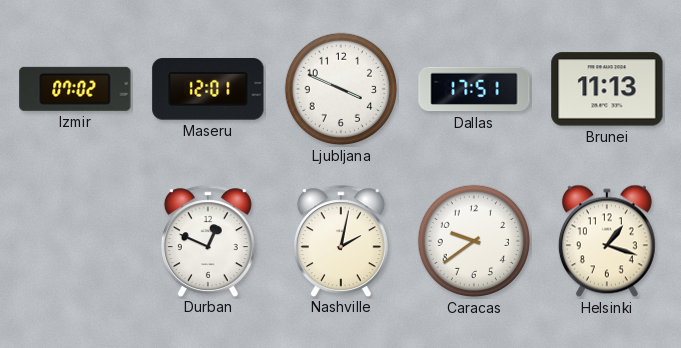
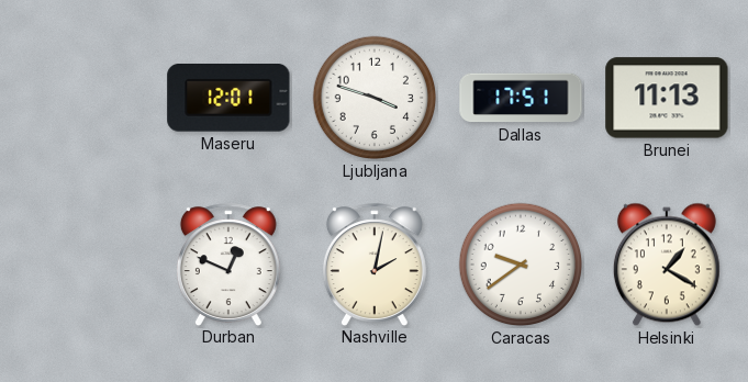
Izmir: 07:02 -> none (75, 89)
Ljubljana: 3:49 -> 3:48 (375, 98)
Helsinki: 1:18 -> 1:20 (667, 265)
